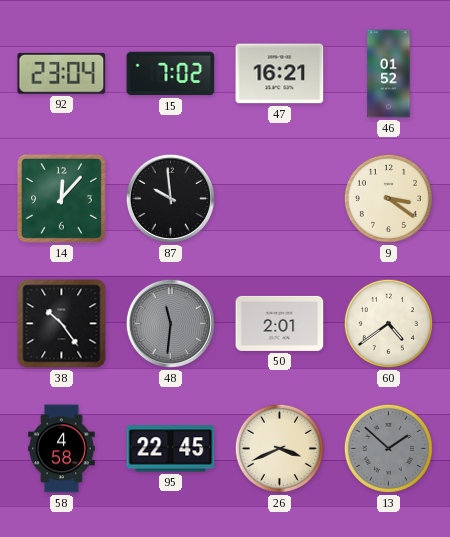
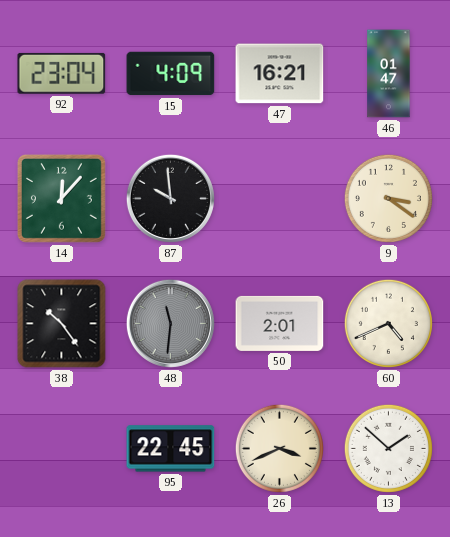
15: 7:02 -> 4:09 (171, 74)
46: 01:52 -> 01:47 (389, 74)
60: 4:39 -> 4:41 (388, 323)
58: 4:58 -> none (62, 449)
13 dial: grey -> white (388, 448)
